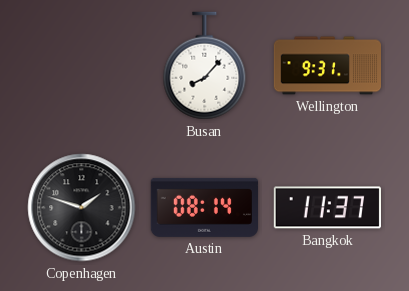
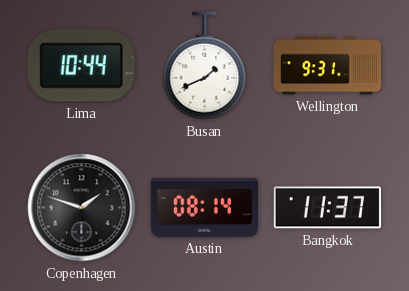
Lima: none -> 10:44 (81, 66)
Busan: 8:07 -> 1:41 (205, 66)
